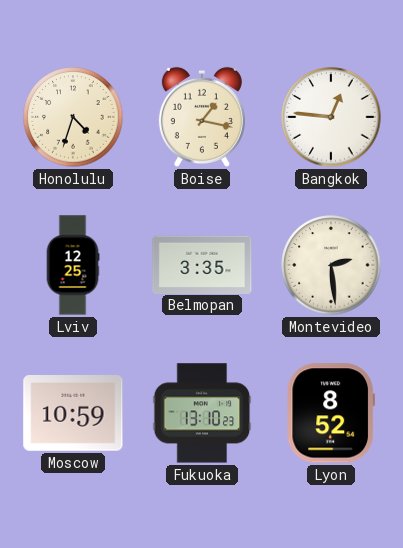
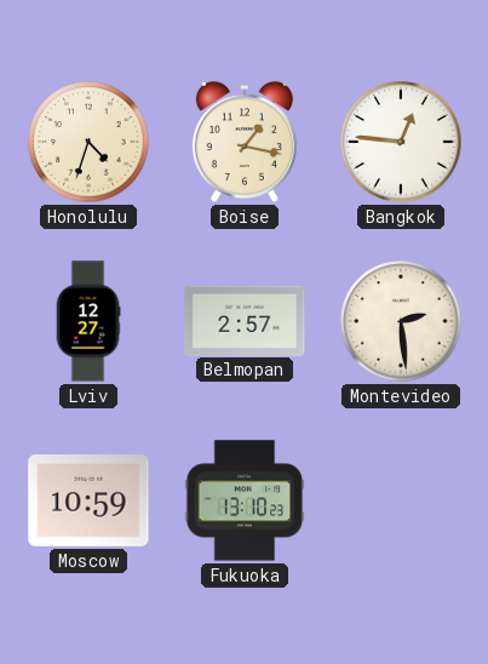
Lviv: 12:25 -> 12:27 (88, 321)
Belmopan: 3:35 -> 2:57 (245, 320)
Lyon: 8:52 -> none (330, 413)
